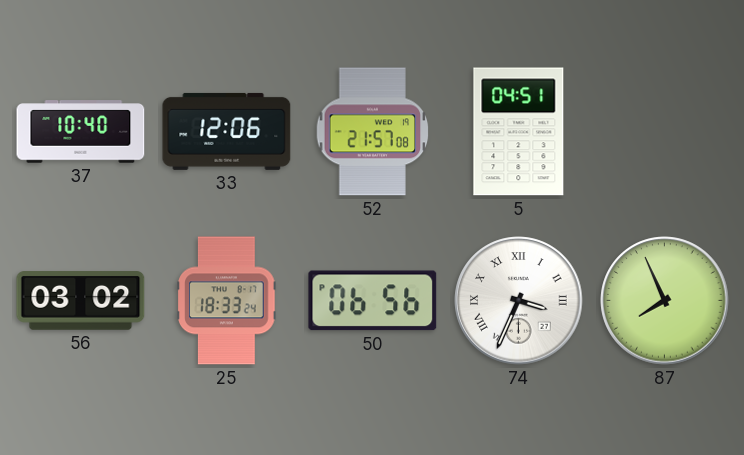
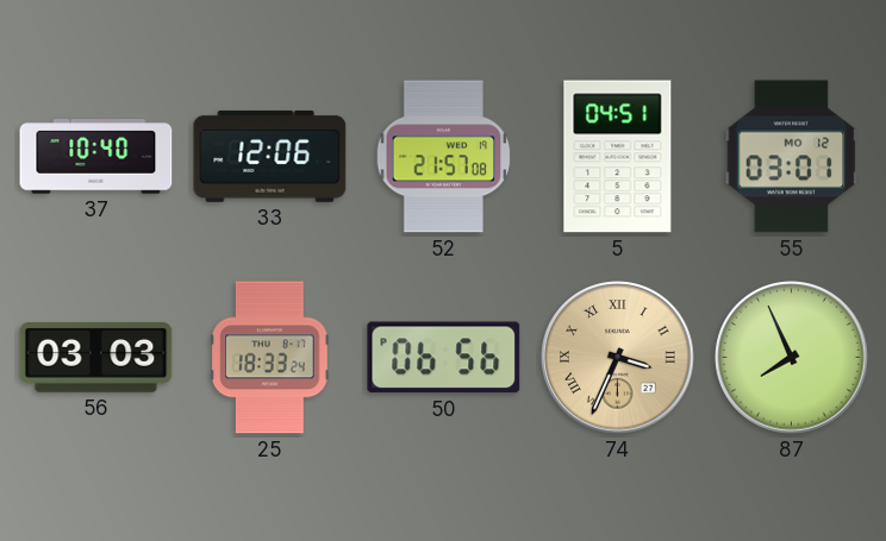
55: none -> 03:01 (792, 157)
56: 03:02 -> 03:03 (96, 358)
74 dial: white -> champagne (618, 358)
